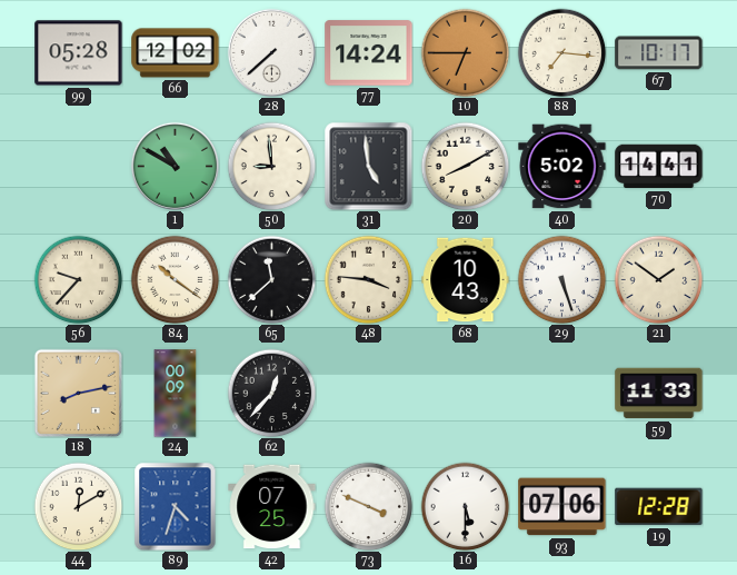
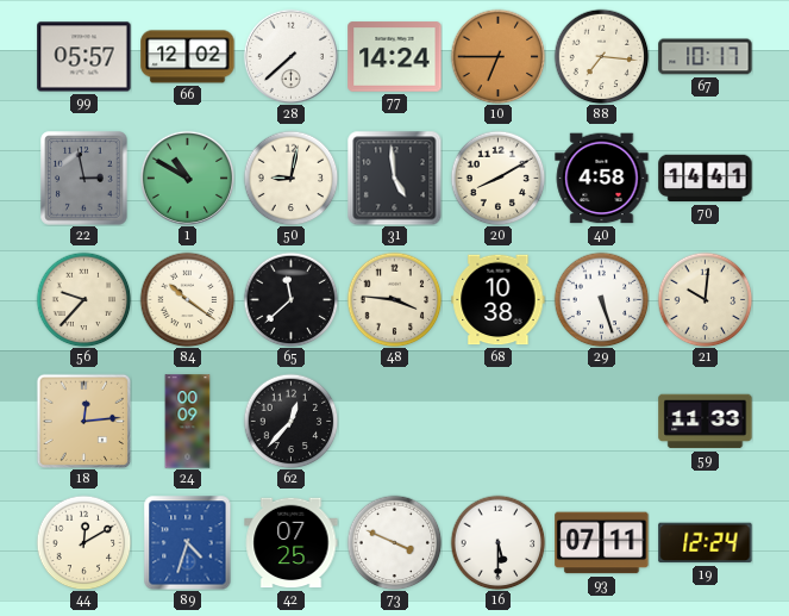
99: 05:28 -> 05:57 (84, 57)
22: none -> 2:58 (84, 179)
50: 8:59 -> 9:02 (290, 178)
40: 5:02 -> 4:58 (602, 179)
68: 10:43 -> 10:38 (499, 300)
21: 1:51 -> 10:01 (705, 299)
18: 8:13 -> 12:14 (83, 421)
93: 07:06 -> 07:11 (602, 543)
19: 12:28 -> 12:24 (706, 543)
